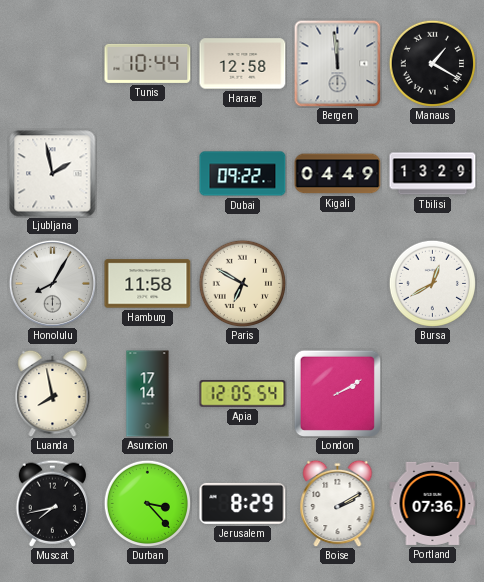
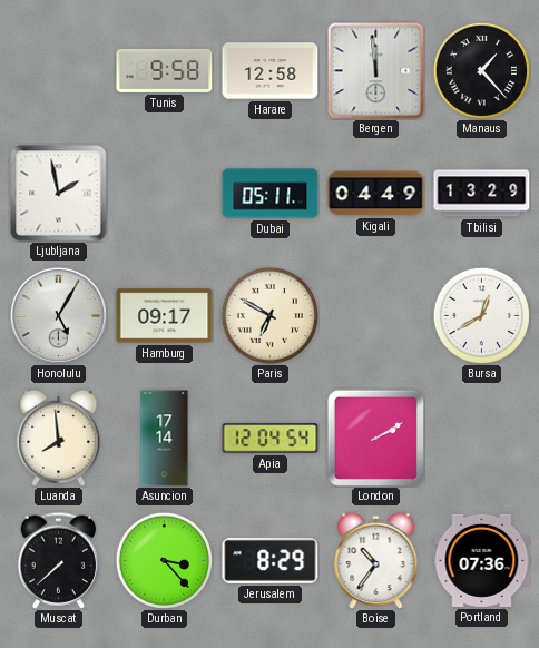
Tunis: 10:44 -> 9:58 (165, 70)
Manaus: 1:20 -> 1:23 (481, 70)
Dubai: 09:22 -> 05:11 (271, 194)
Honolulu: 8:05 -> 5:05 (58, 315)
Hamburg: 11:58 -> 09:17 (165, 316)
Luanda: 7:58 -> 7:59 (59, 438)
Apia: 12:05 -> 12:04 (271, 439)
Muscat: 7:43 -> 7:38 (58, 560)
Boise: 2:10 -> 10:36 (376, 560)
